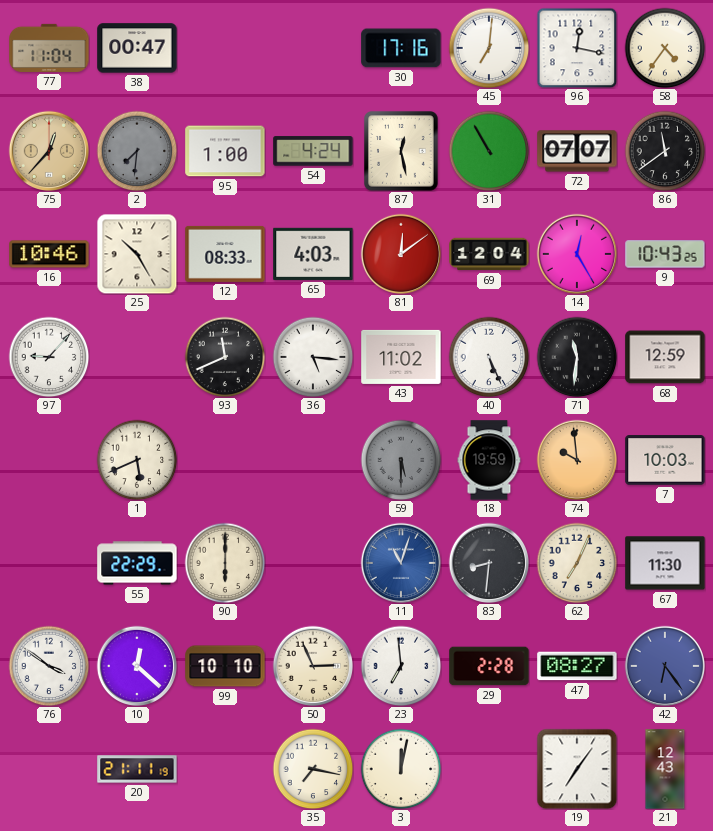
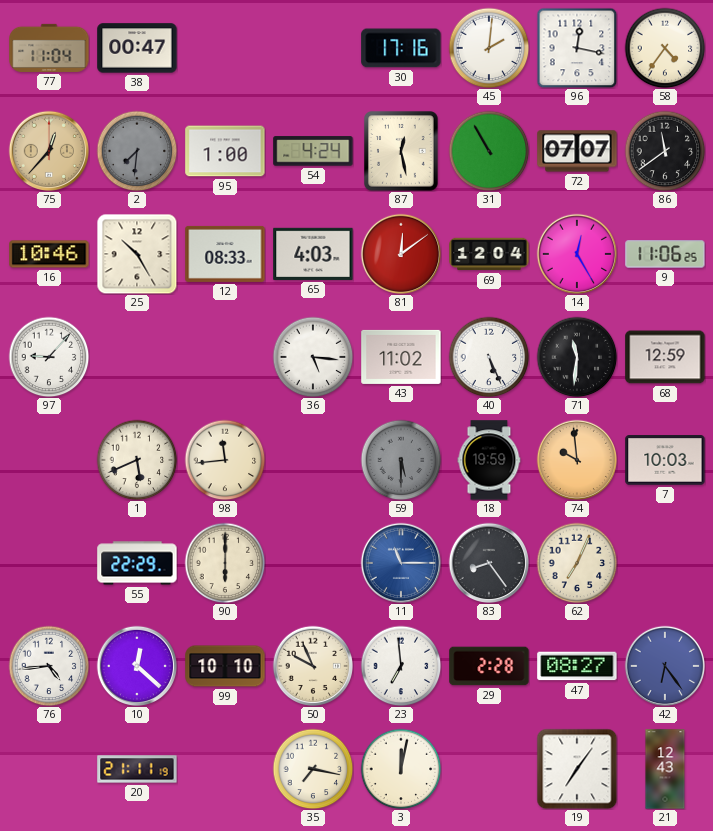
45: 7:01 -> 2:01 (489, 48)
9: 10:43 -> 11:06 (665, 254)
93: 11:41 -> none (225, 357)
98: none -> 11:44 (225, 460)
11: 11:03 -> 11:15 (400, 562)
83: 8:31 -> 8:24 (488, 562)
67: 11:30 -> none (665, 563)
76: 3:51 -> 4:44 (49, 666)
50: 2:56 -> 9:56 (312, 665)
